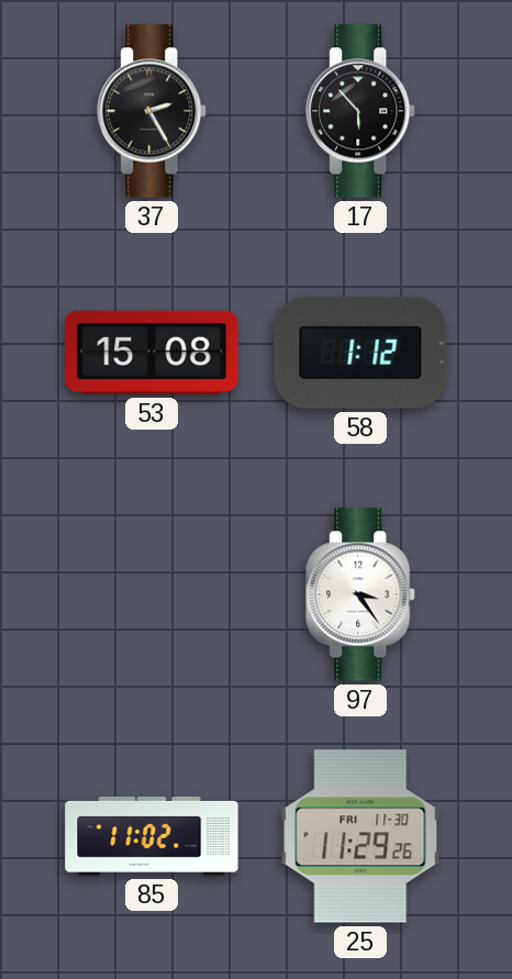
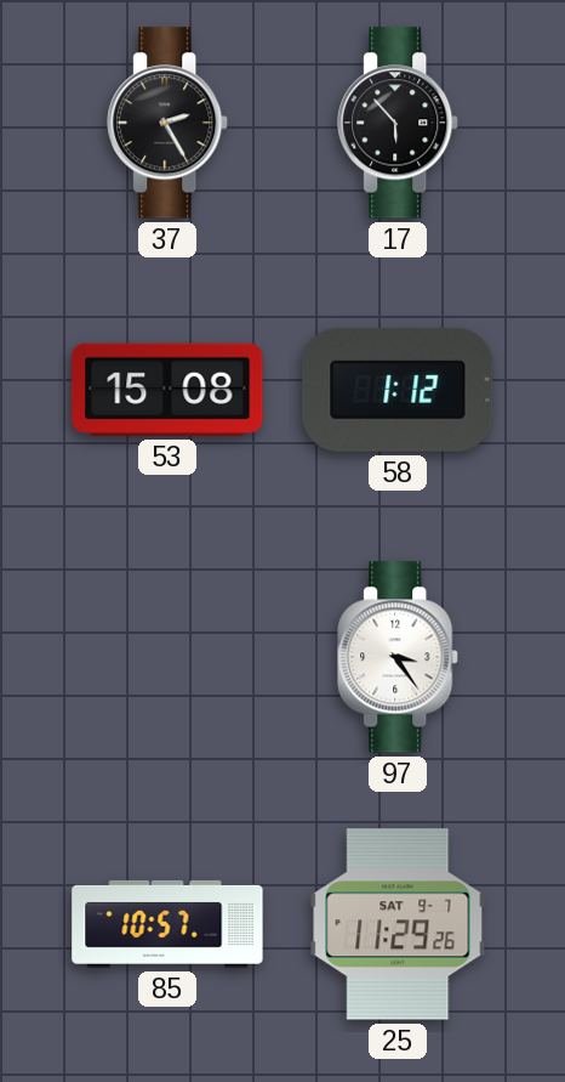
85: 11:02 -> 10:57 (167, 924)
25 date: FRI 11-30 -> SAT 9-7 (398, 924)
